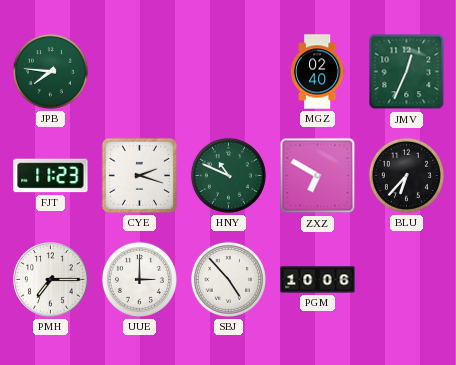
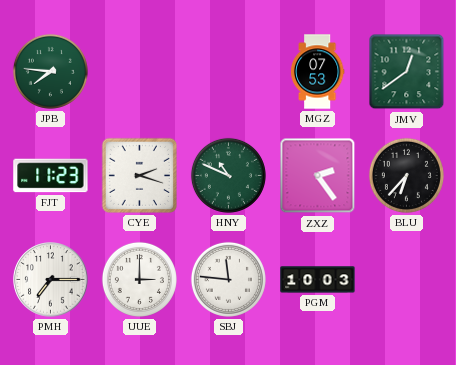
MGZ: 02:40 -> 07:53 (317, 72)
JMV: 12:34 -> 12:39 (407, 72)
ZXZ: 6:50 -> 2:24 (318, 176)
SBJ: 4:53 -> 11:46 (228, 279)
PGM: 10:06 -> 10:03 (318, 280)
